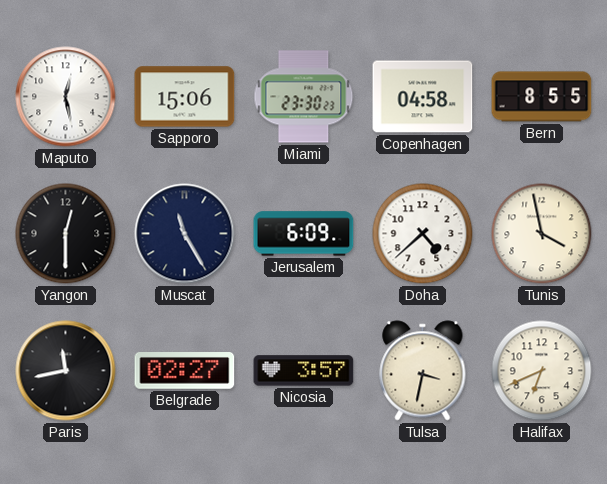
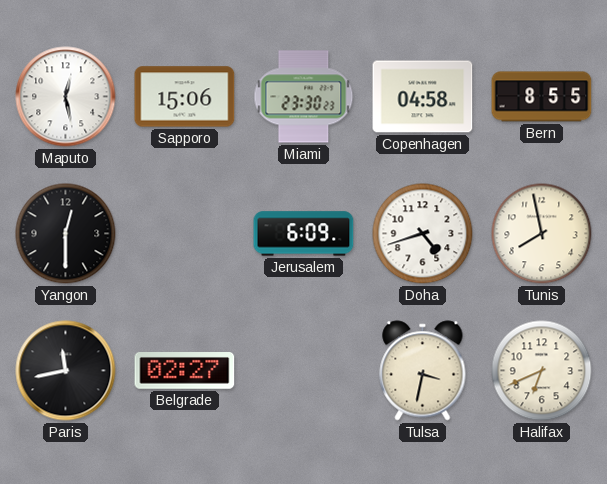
Muscat: 11:25 -> none (185, 234)
Doha: 4:38 -> 4:42 (423, 234)
Tunis: 3:58 -> 7:58 (542, 234)
Nicosia: 3:57 -> none (304, 371)
